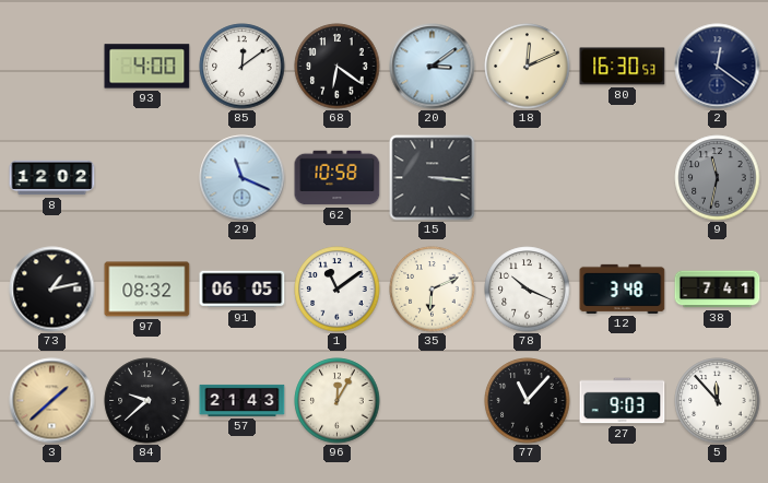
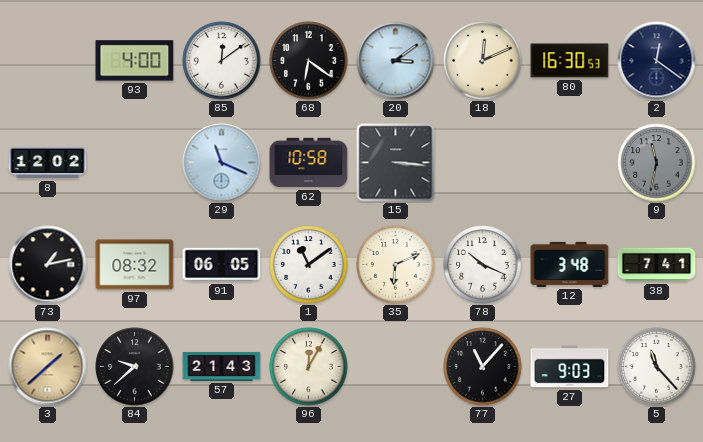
5: 11:53 -> 11:23 (657, 367)
